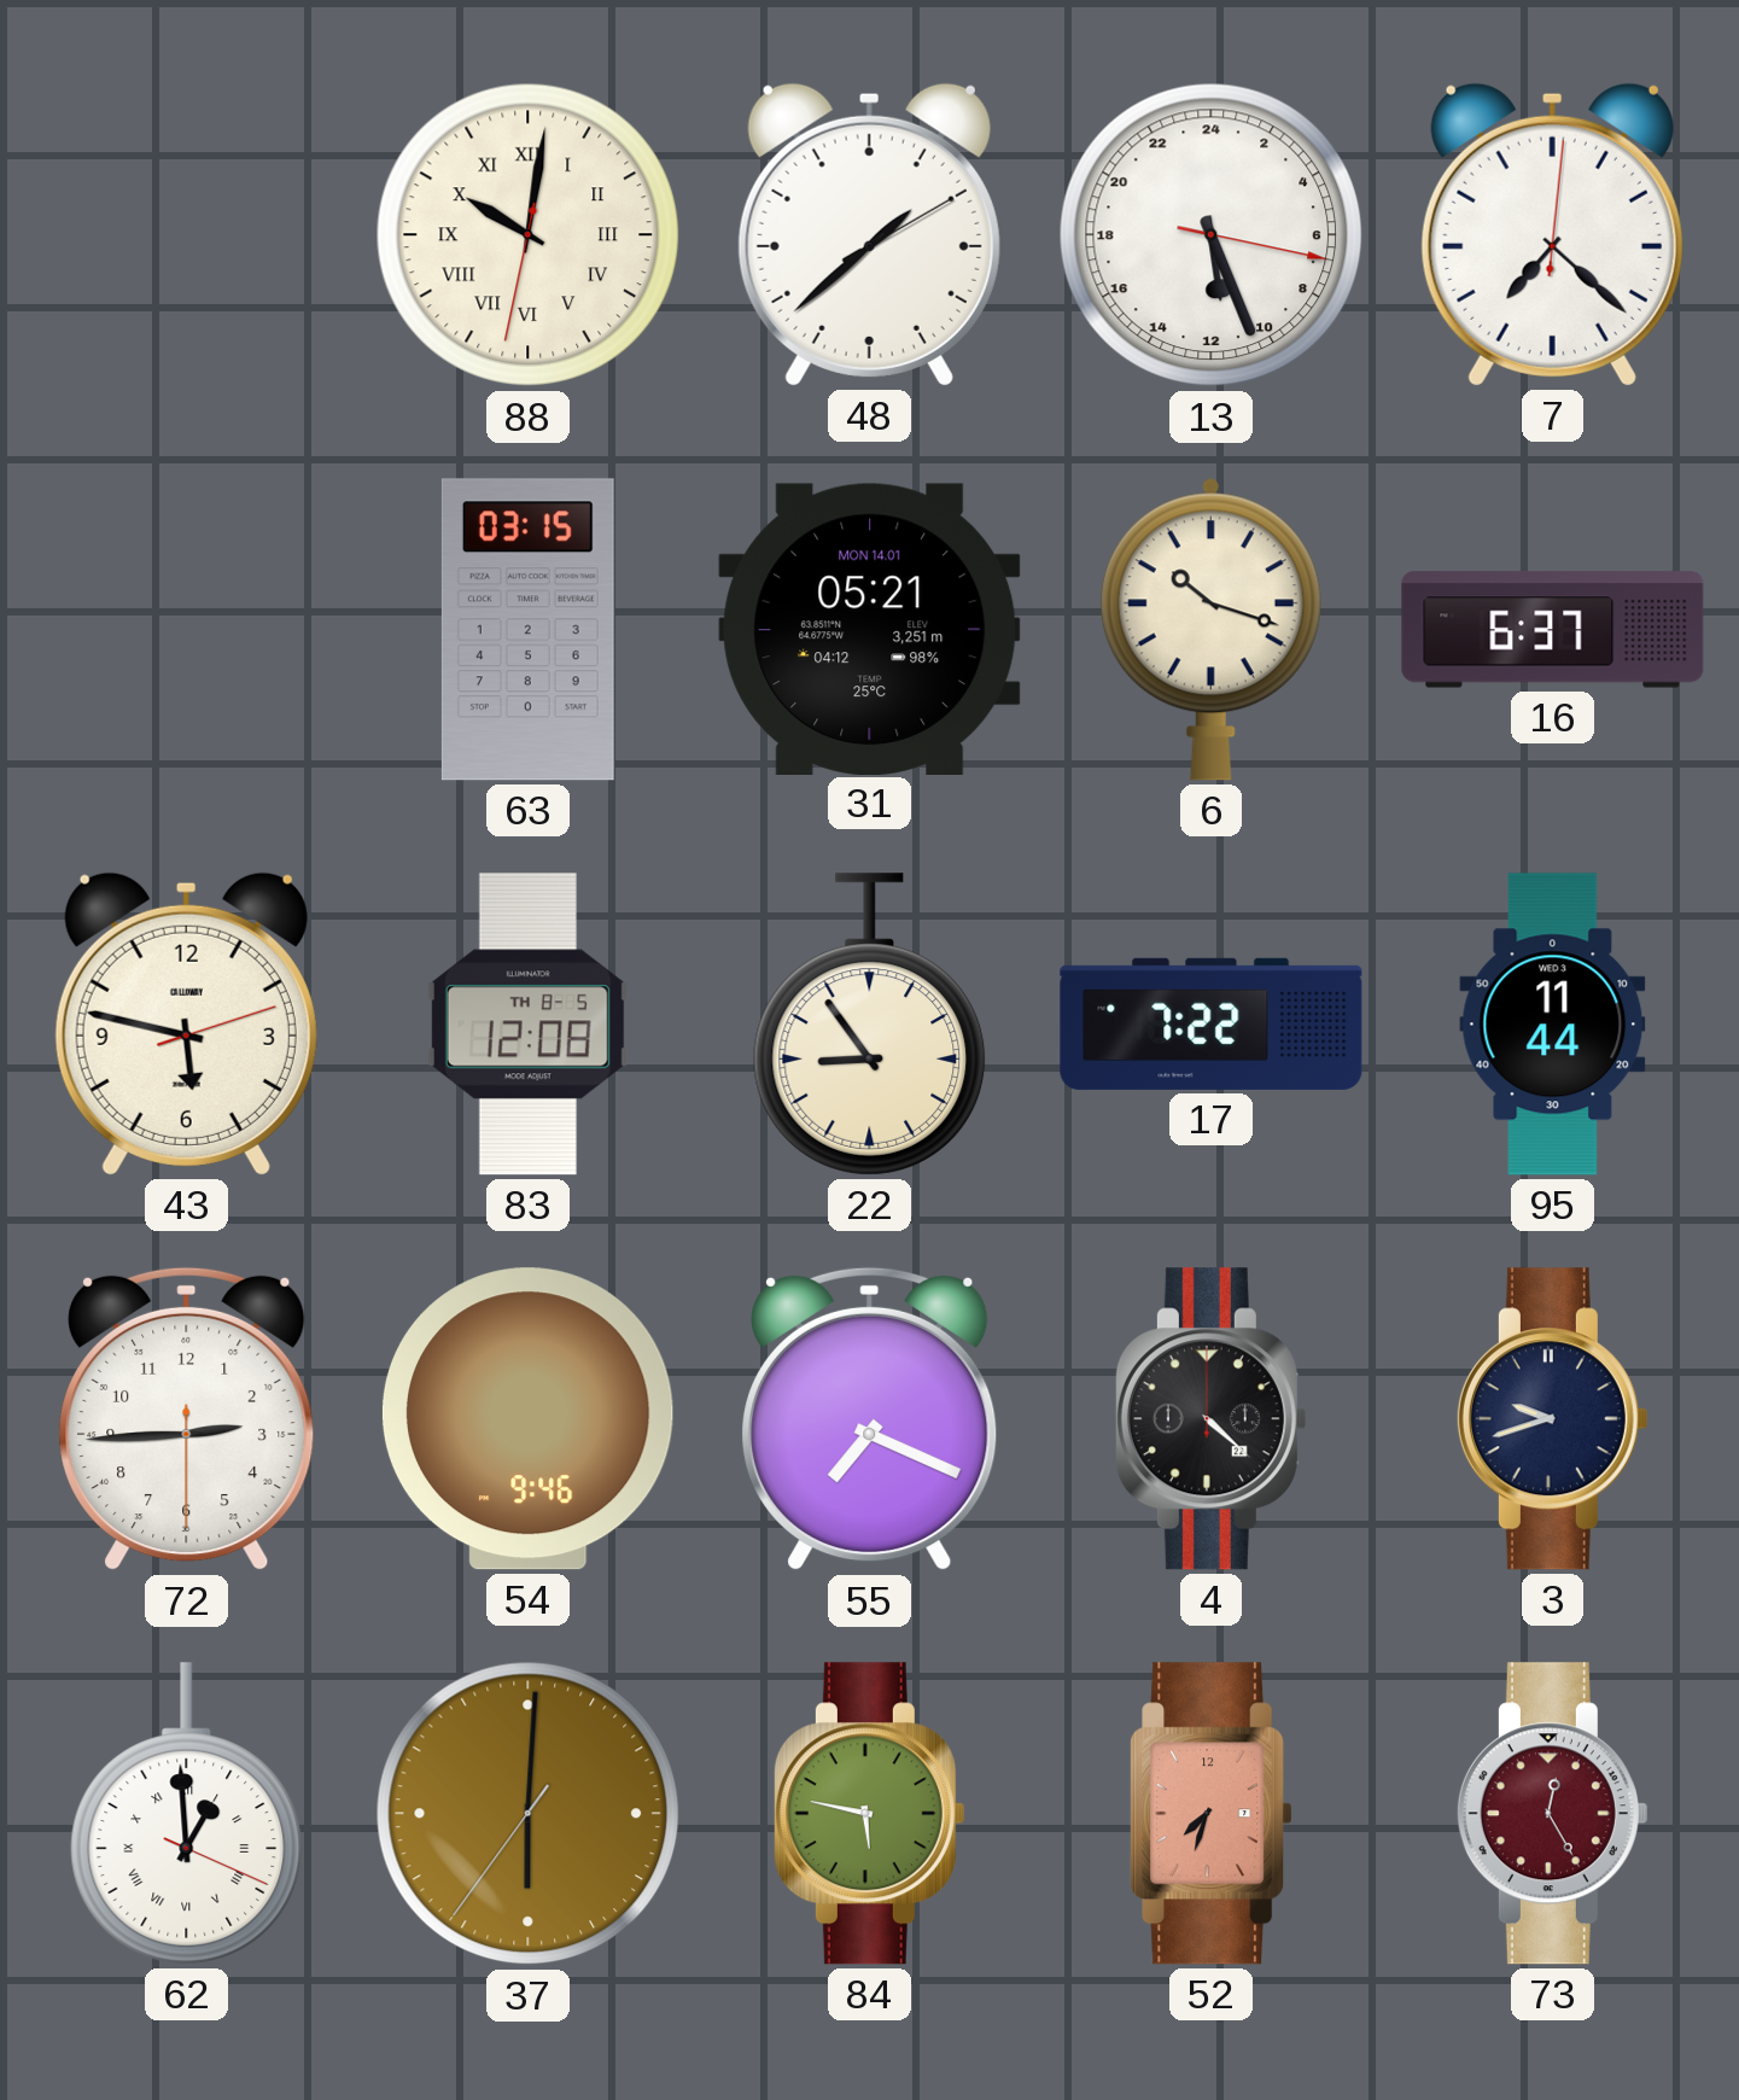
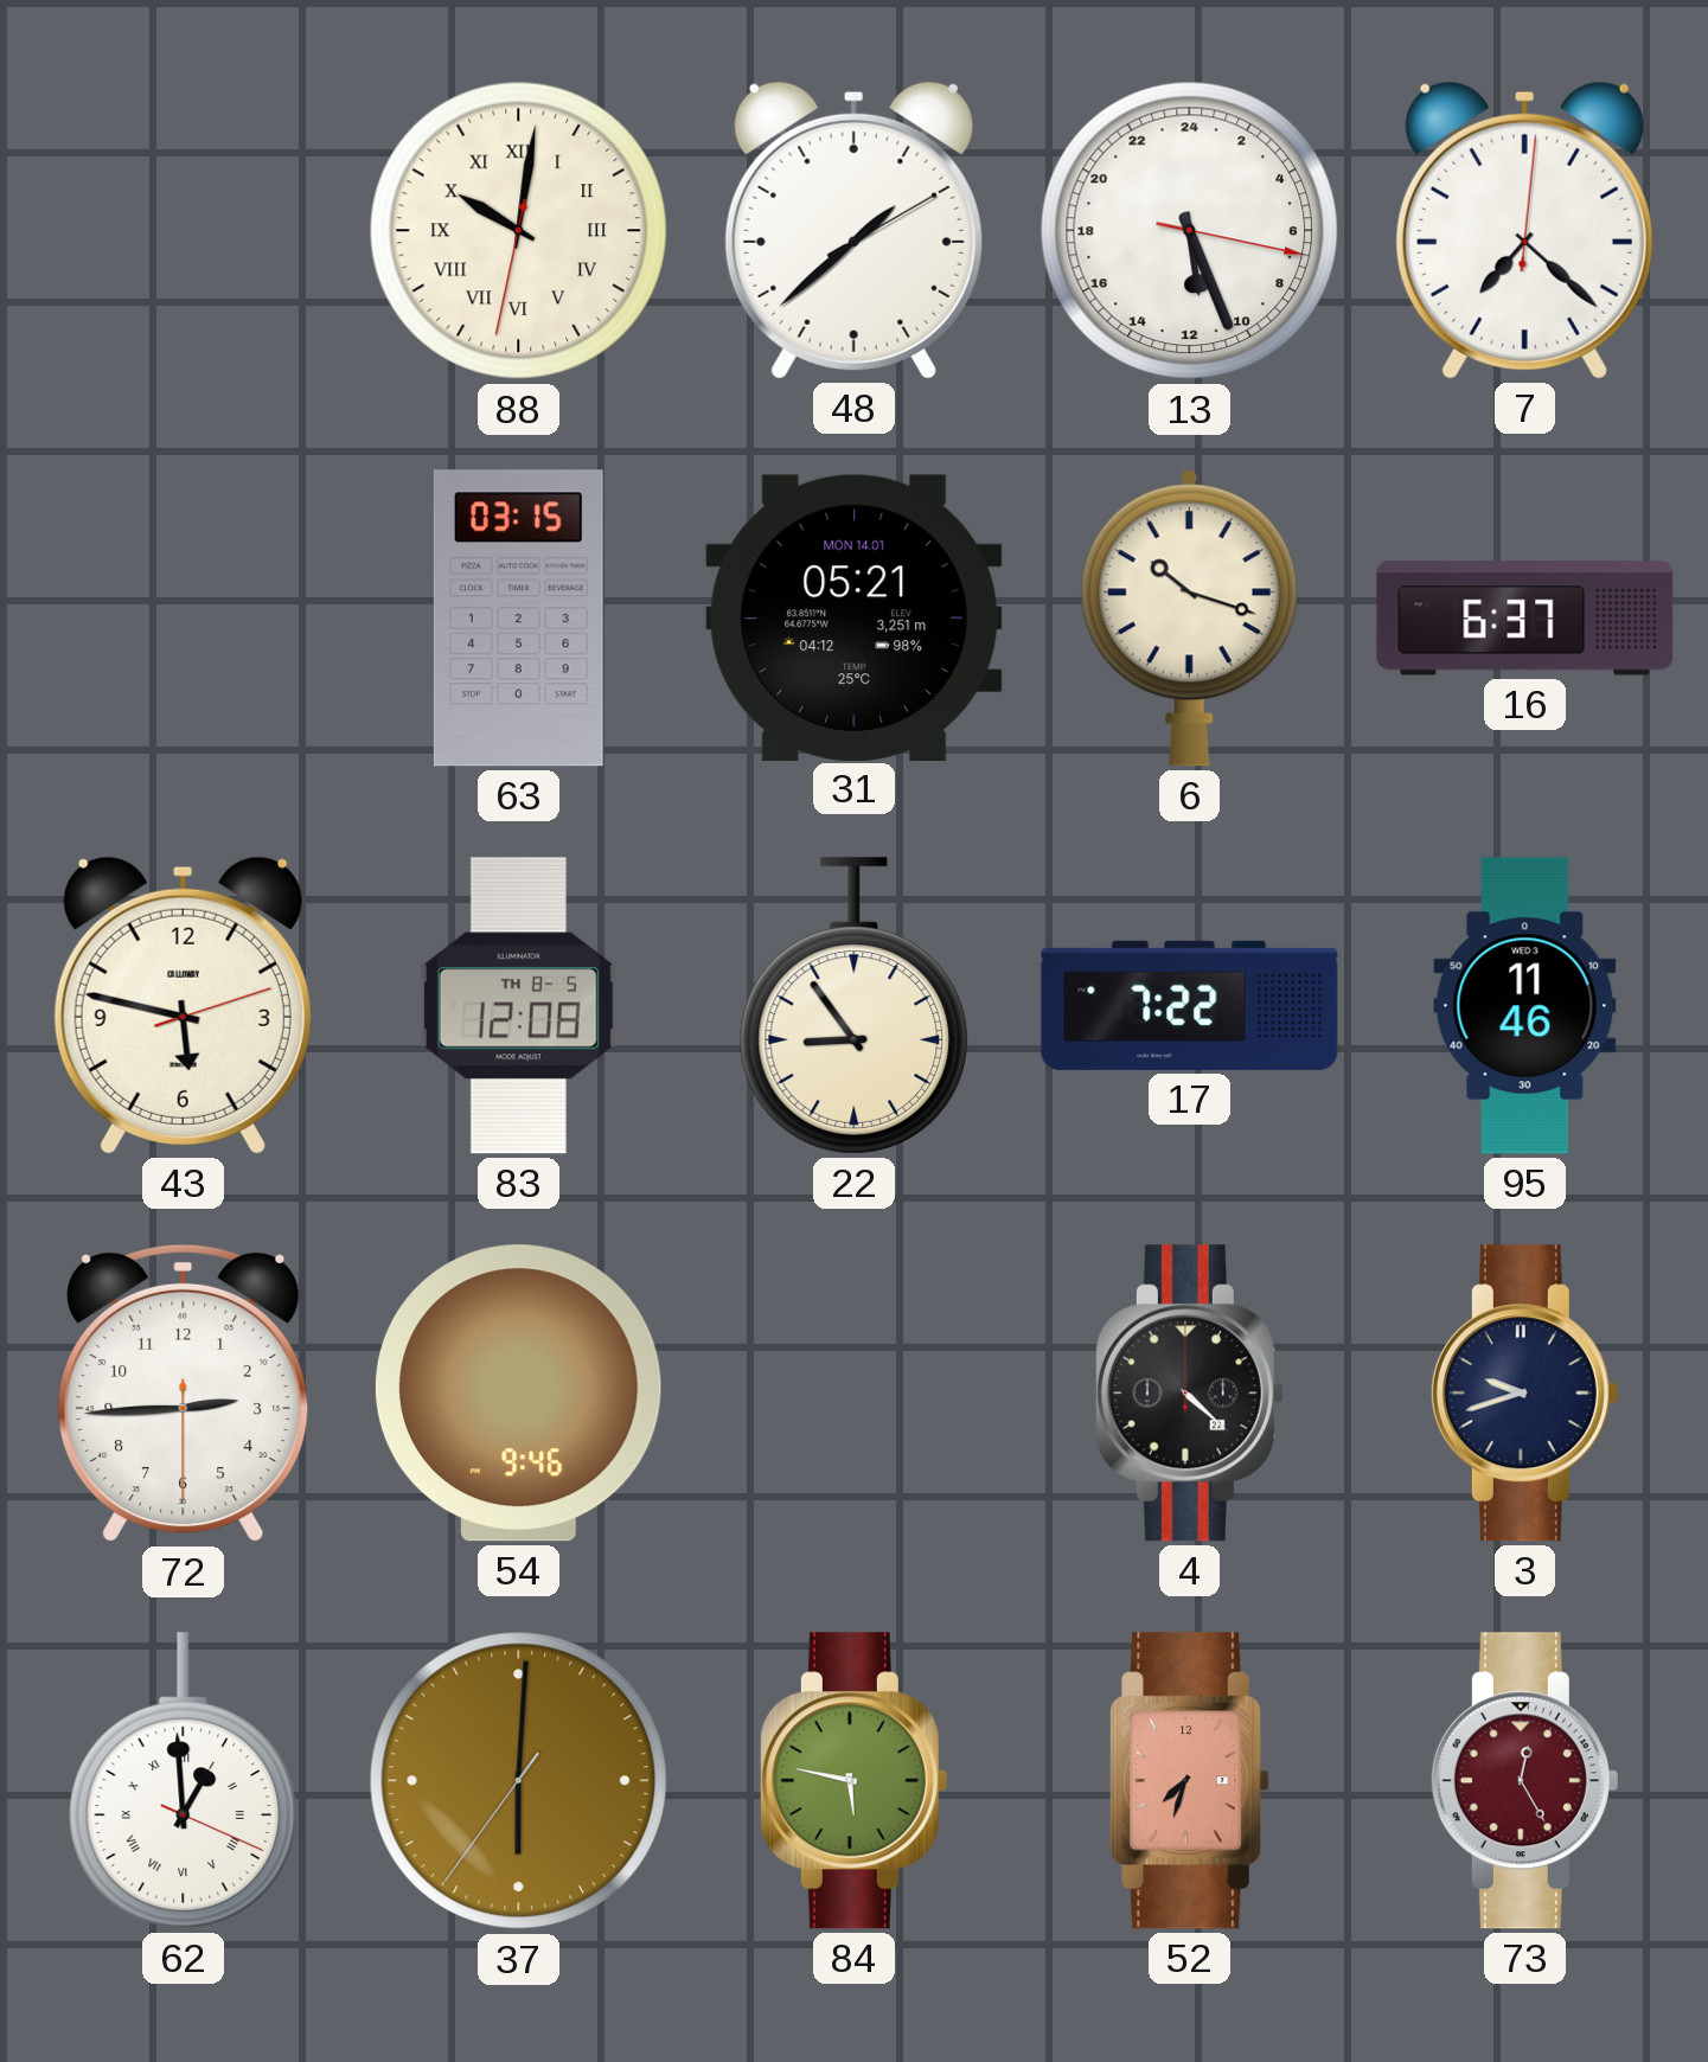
95: 11:44 -> 11:46 (1525, 1006)
55: 7:19 -> none (870, 1419)
